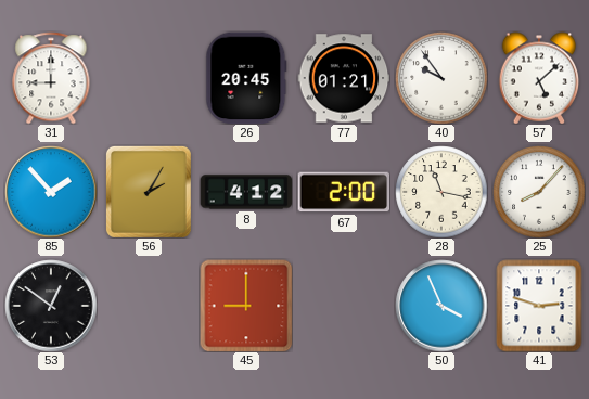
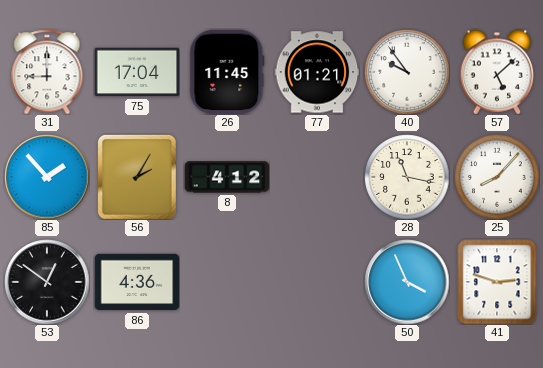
75: none -> 17:04 (137, 72)
26: 20:45 -> 11:45 (227, 72)
67: 2:00 -> none (344, 192)
86: none -> 4:36 (137, 282)
45: 9:00 -> none (246, 306)
